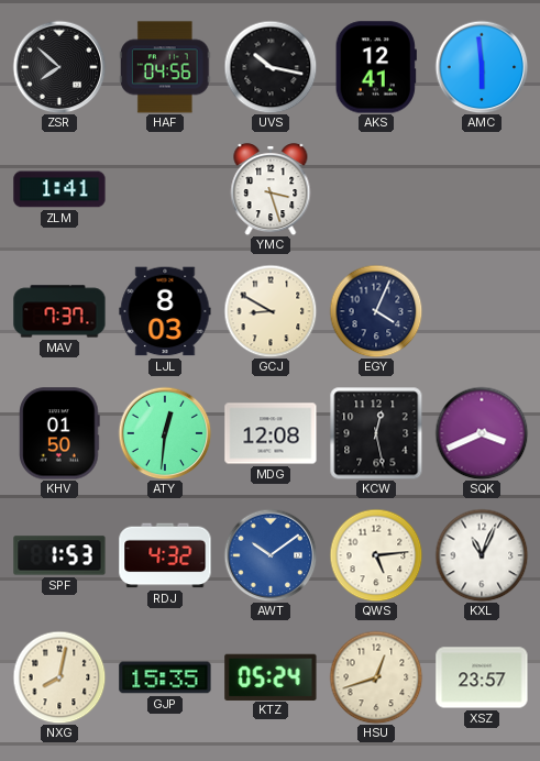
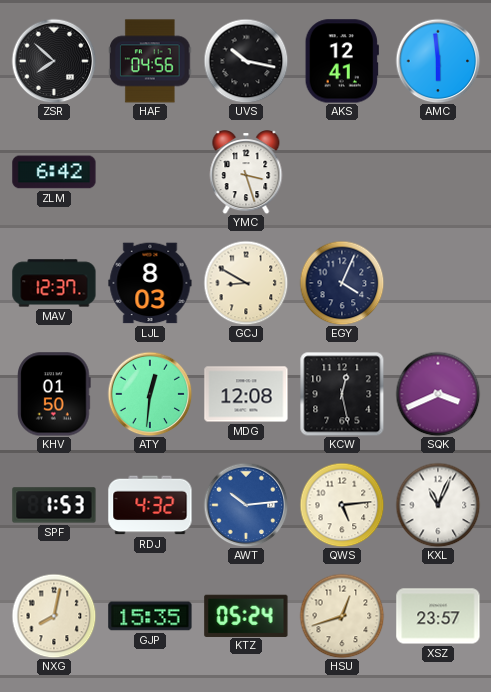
ZLM: 1:41 -> 6:42 (54, 172)
MAV: 7:37 -> 12:37 (54, 283)
AWT: 10:09 -> 10:14 (246, 505)
